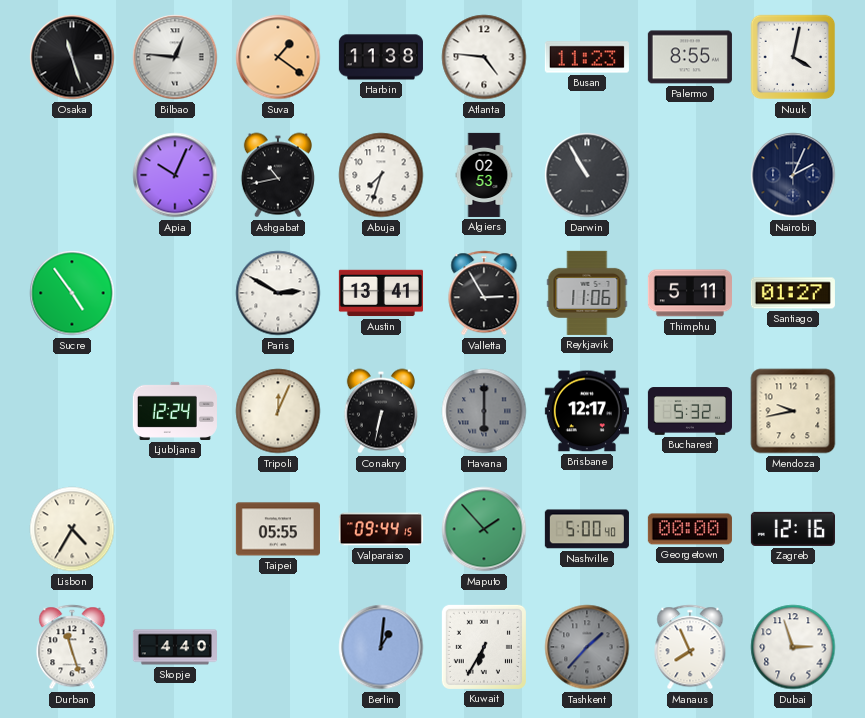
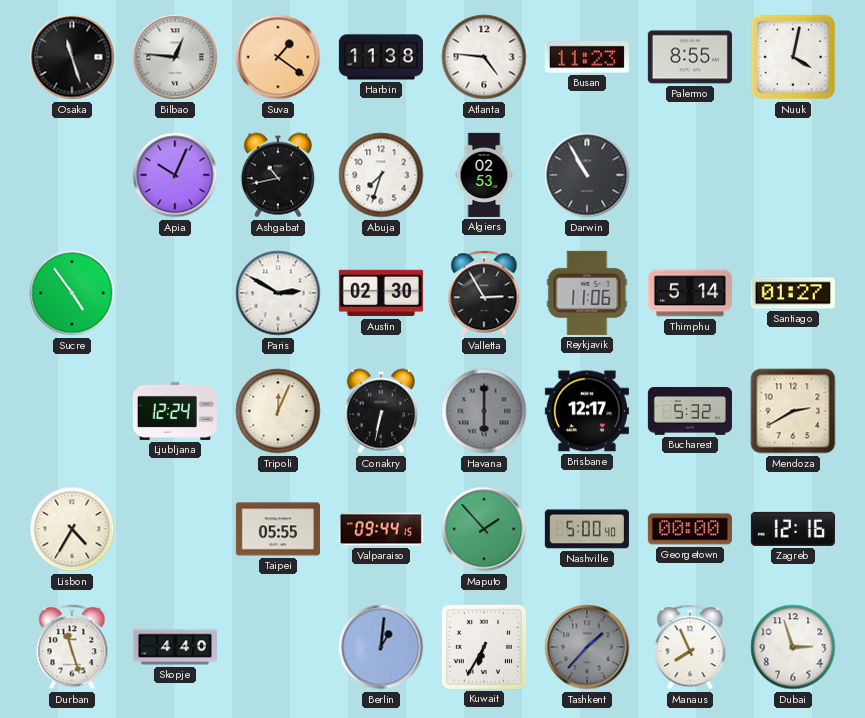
Nairobi: 2:04 -> none (793, 175)
Austin: 13:41 -> 02:30 (381, 293)
Thimphu: 5:11 -> 5:14 (690, 293)
Mendoza: 9:43 -> 2:40 (793, 411)
